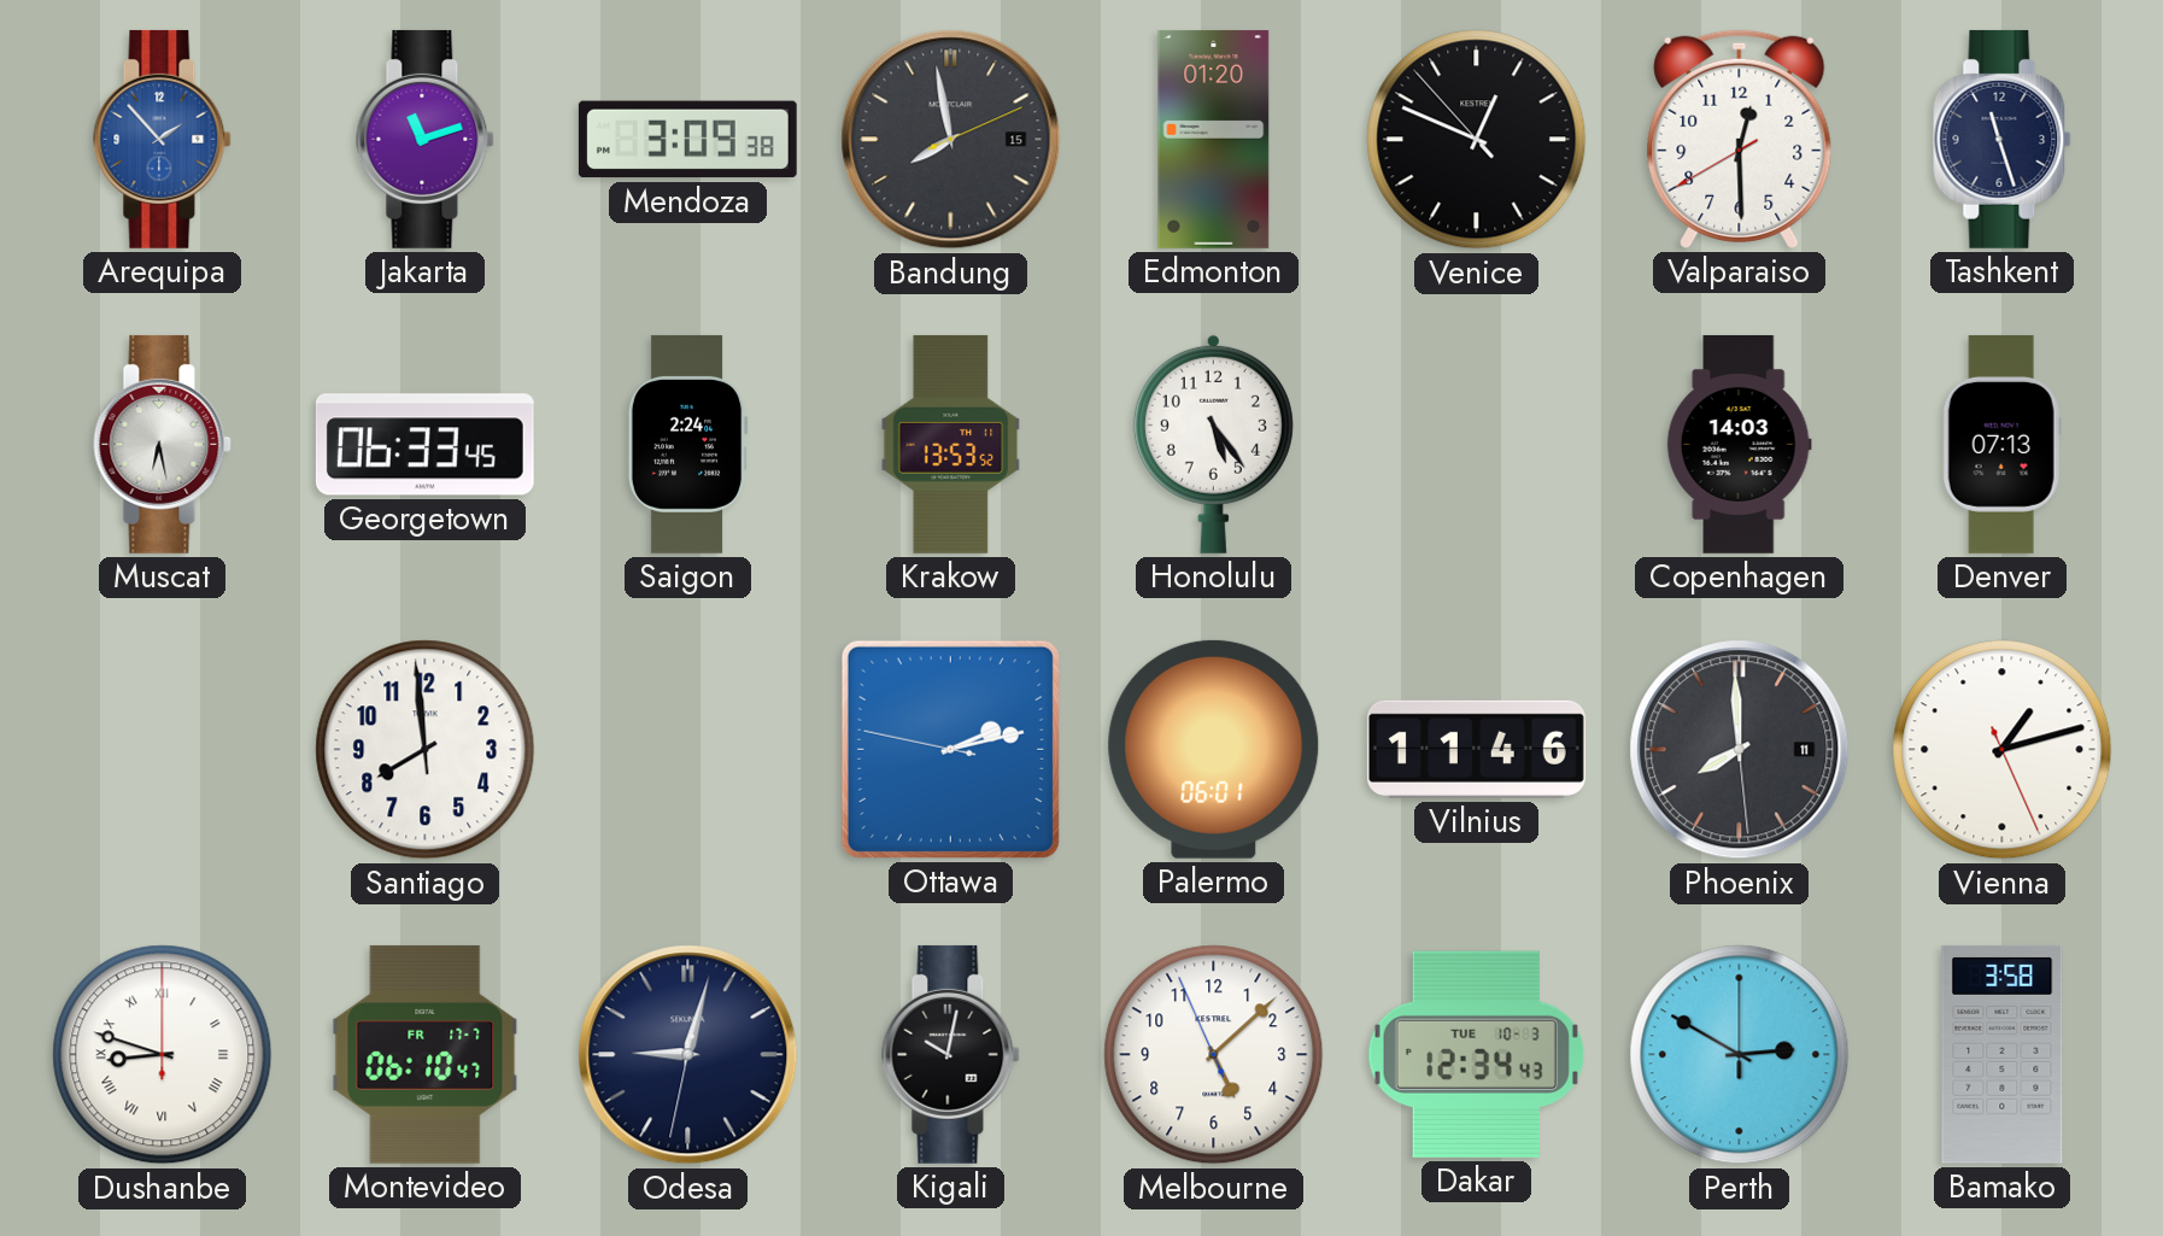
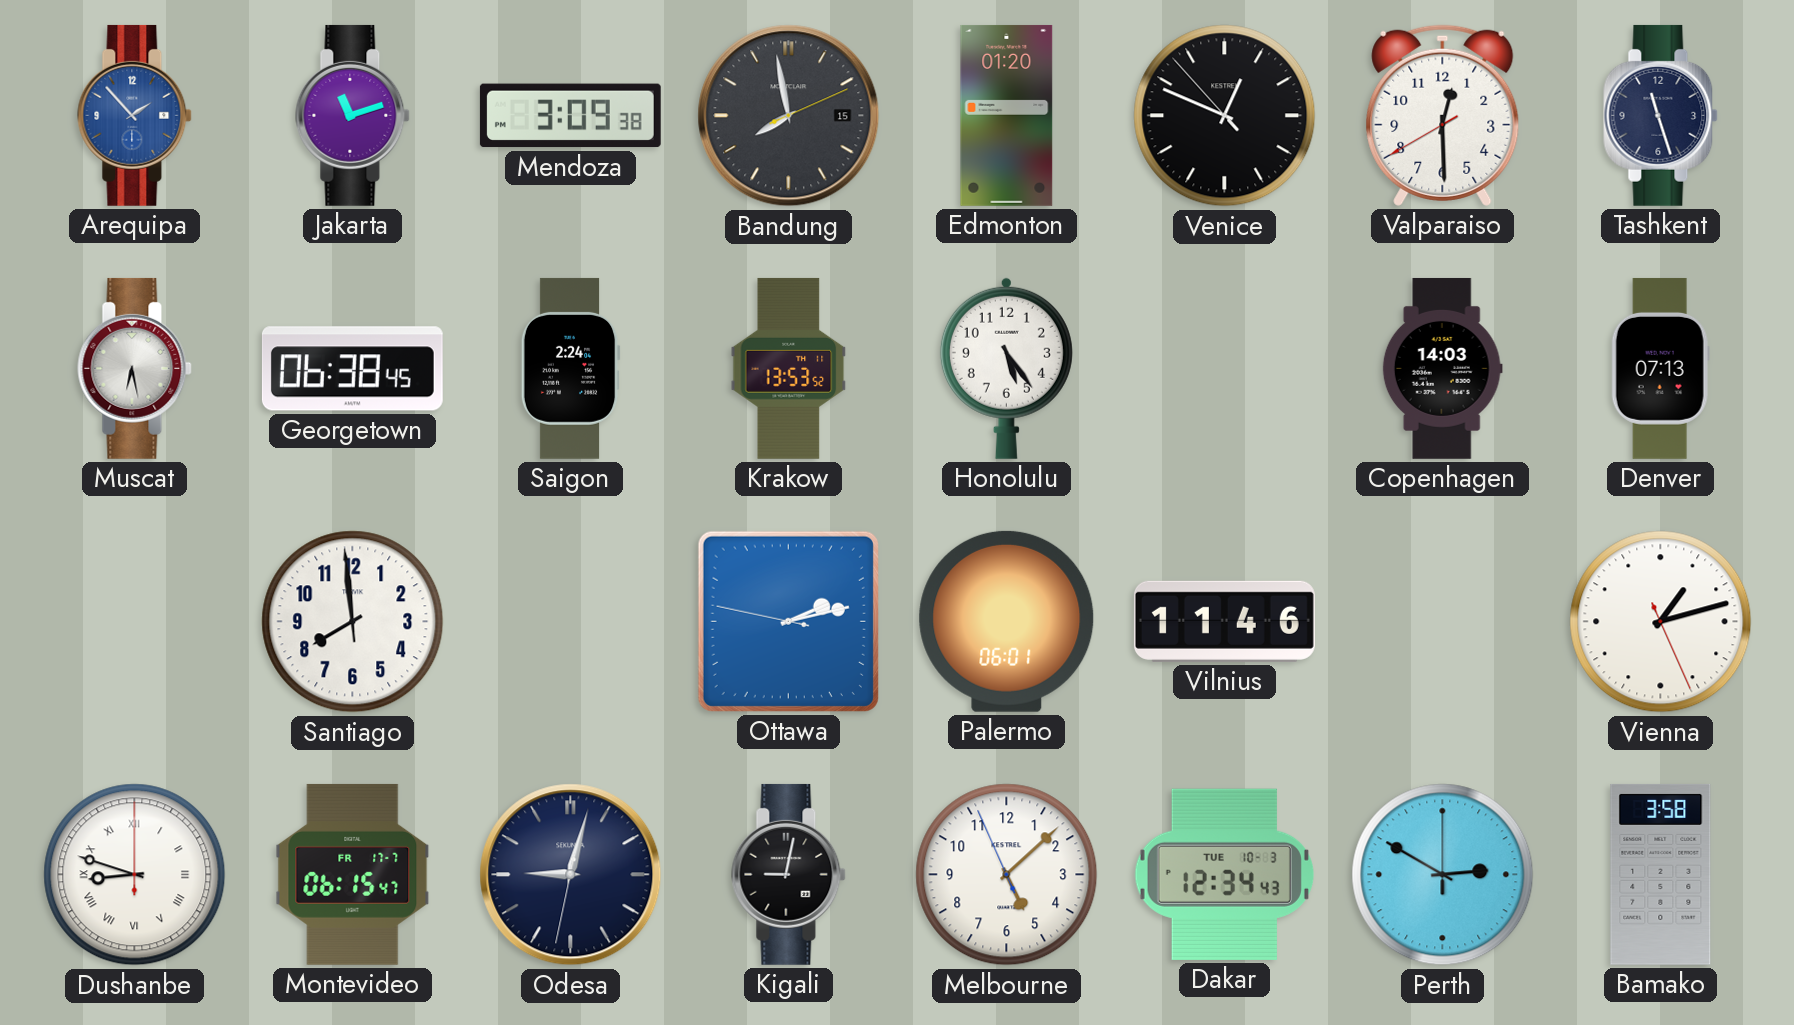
Georgetown: 06:33 -> 06:38 (352, 369)
Phoenix: 7:59 -> none (1740, 750)
Montevideo: 06:10 -> 06:15 (353, 874)
Kigali: 10:02 -> 9:02 (789, 874)
